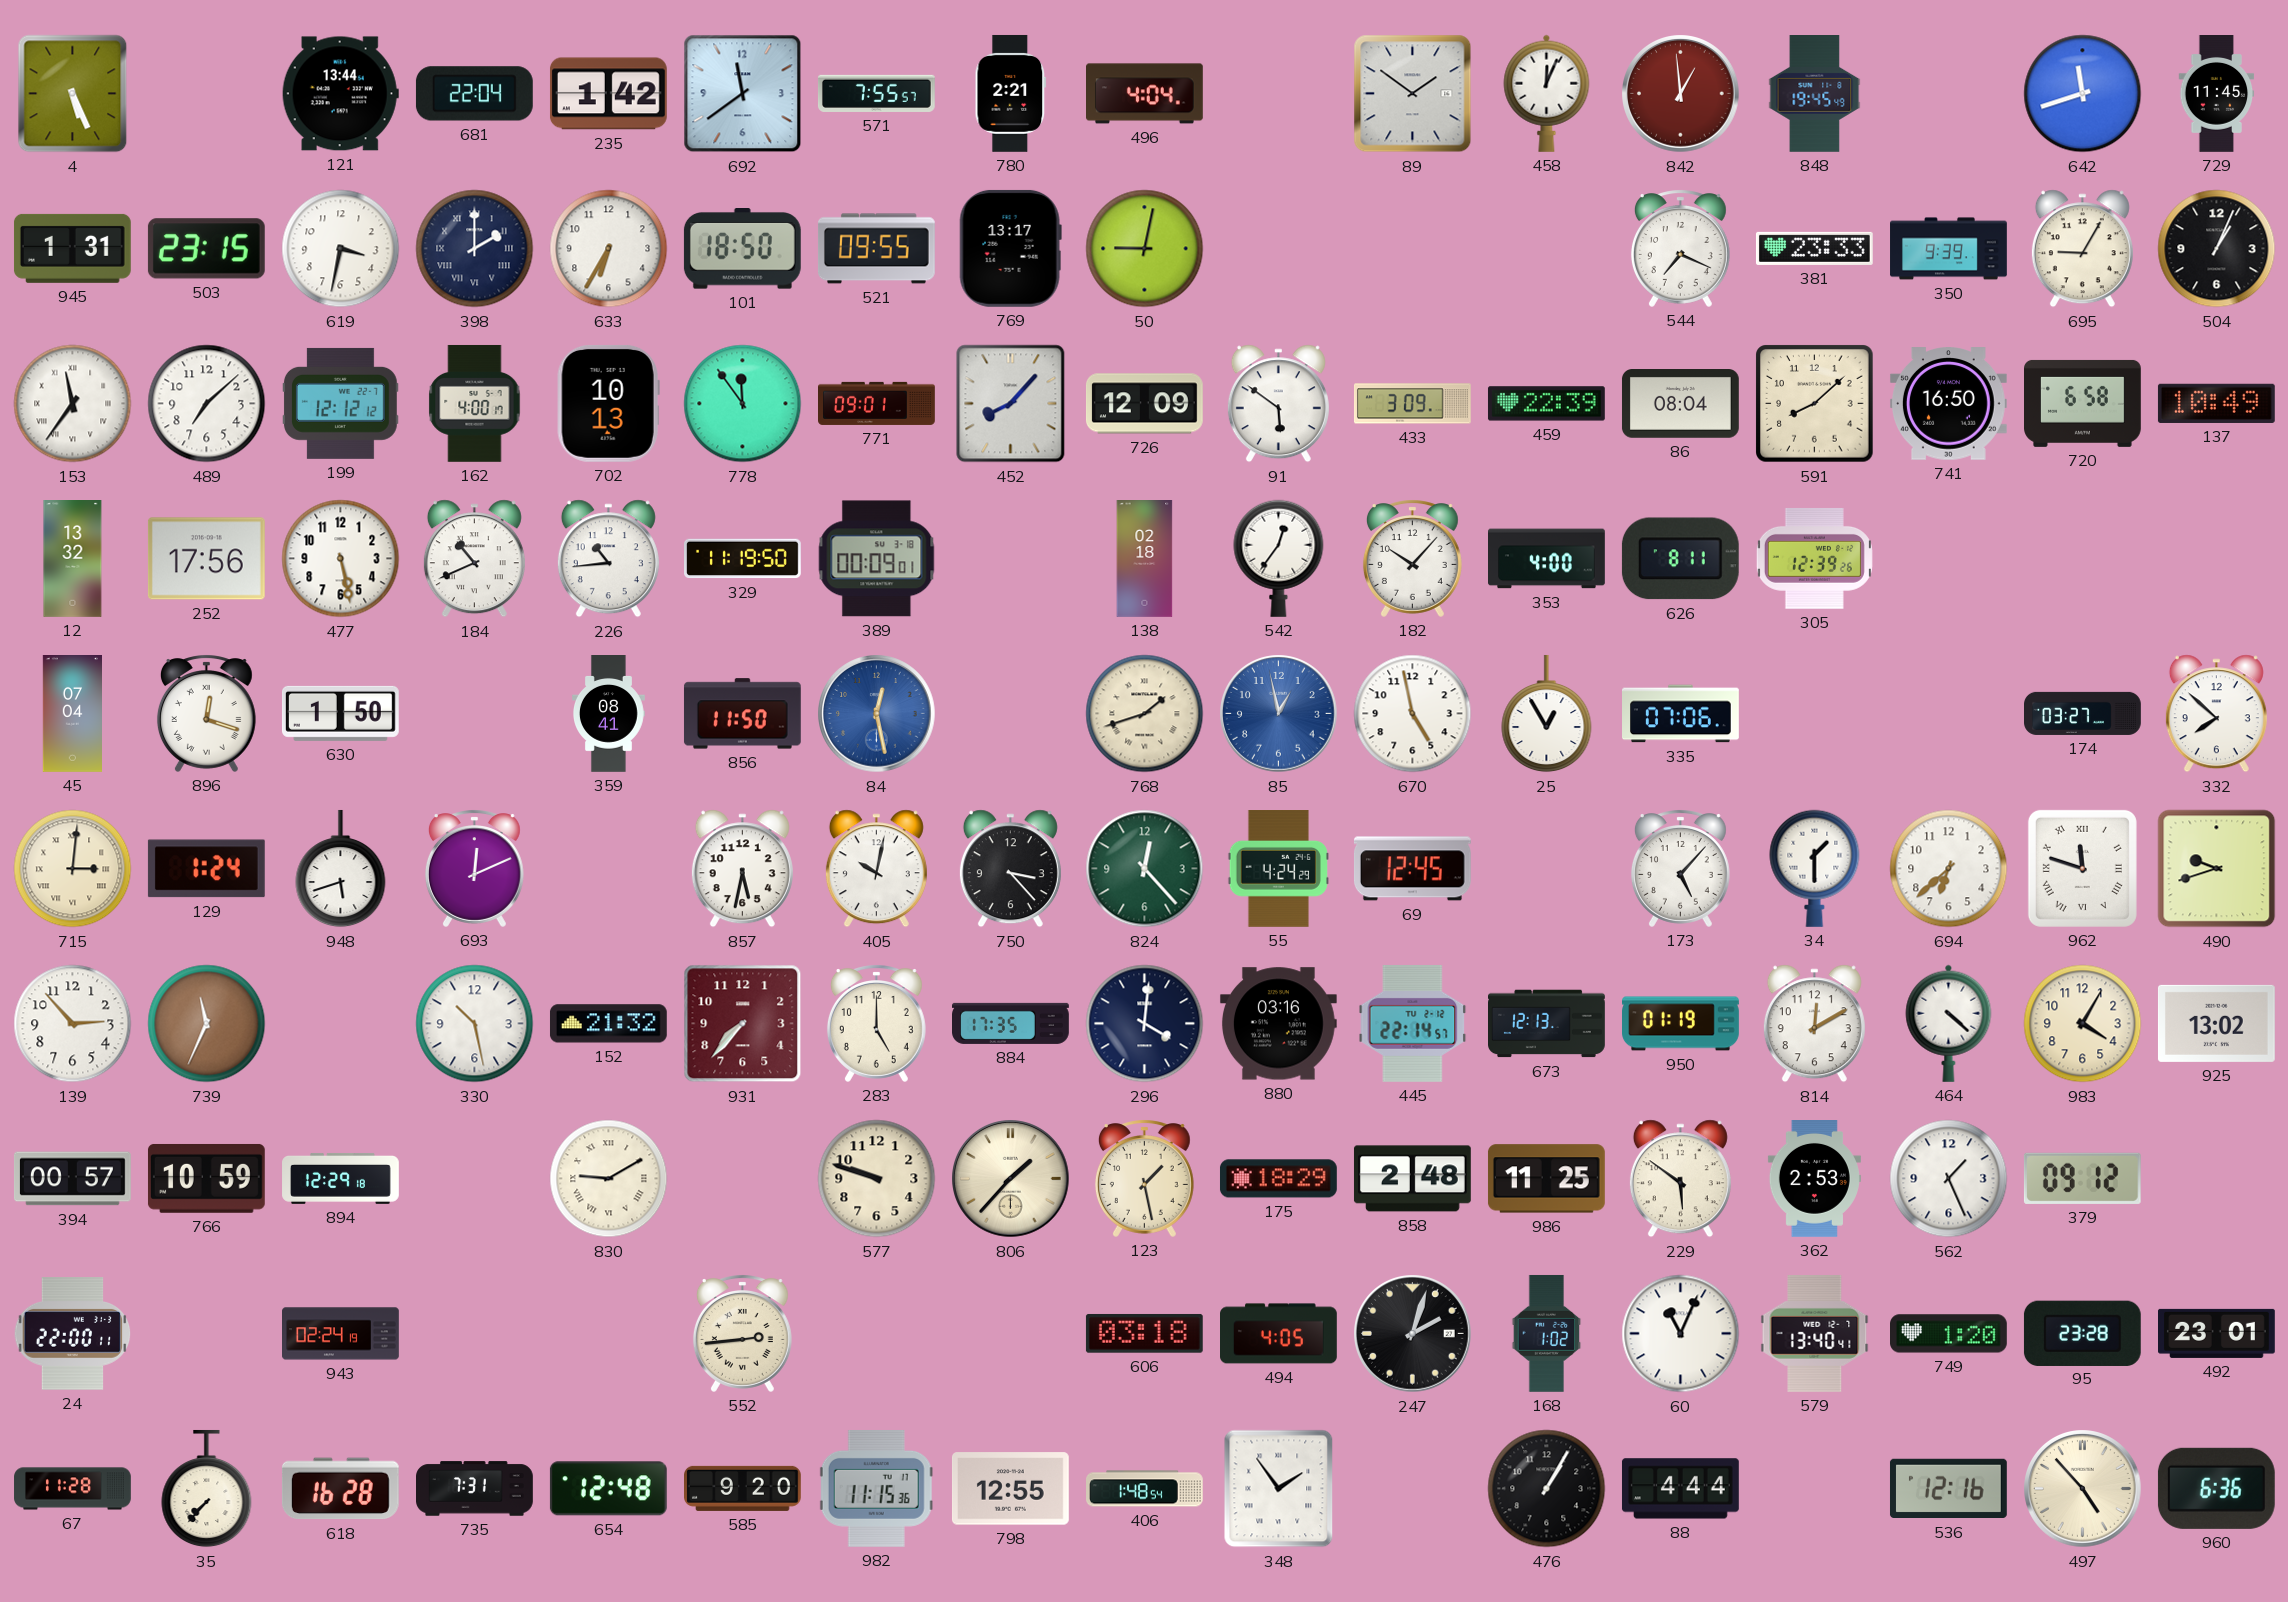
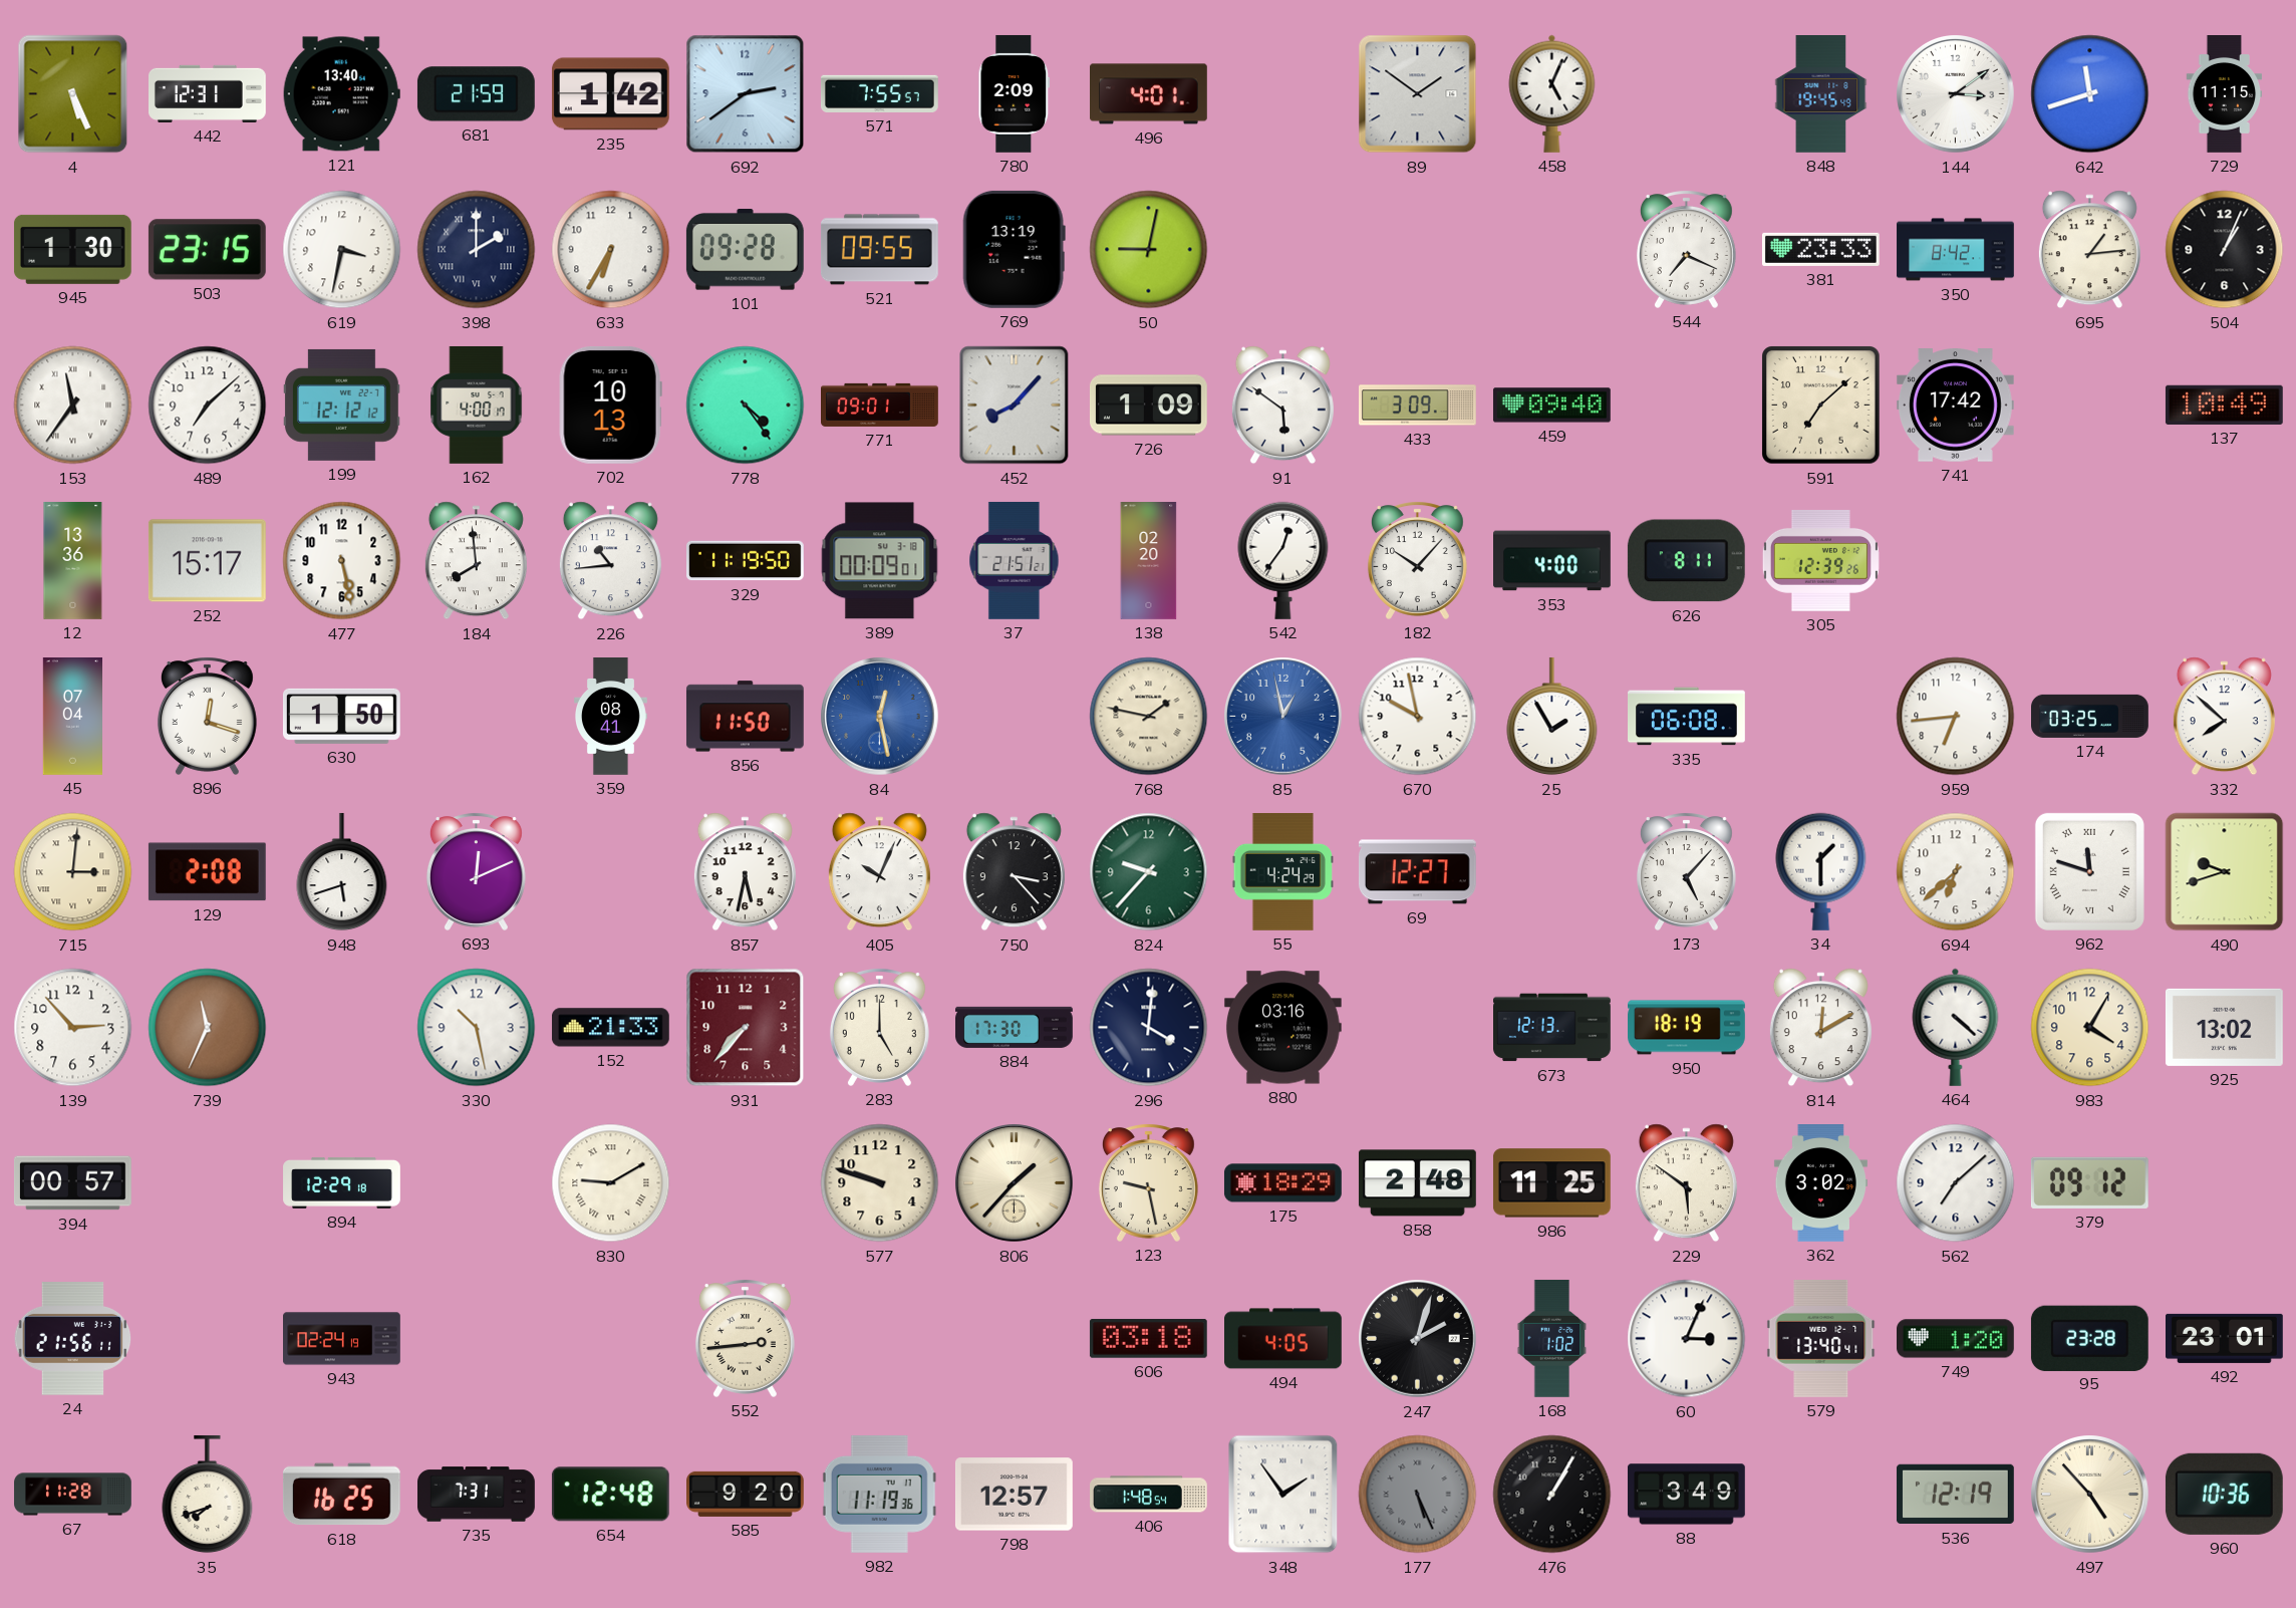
442: none -> 12:31 (208, 93)
121: 13:44 -> 13:40 (341, 94)
681: 22:04 -> 21:59 (476, 94)
692: 11:39 -> 2:39 (746, 94)
780: 2:21 -> 2:09 (1015, 94)
496: 4:04 -> 4:01 (1149, 94)
458: 12:04 -> 5:04 (1552, 93)
842: 12:59 -> none (1681, 94)
144: none -> 3:09 (1956, 94)
729: 11:45 -> 11:15 (2225, 94)
945: 1:31 -> 1:30 (72, 249)
101: 18:50 -> 09:28 (745, 250)
769: 13:17 -> 13:19 (1014, 249)
350: 9:39 -> 8:42 (1956, 250)
695: 9:05 -> 1:14 (2089, 250)
778: 11:54 -> 4:24 (746, 406)
726: 12:09 -> 1:09 (1148, 406)
459: 22:39 -> 09:40 (1551, 406)
86: 08:04 -> none (1680, 404)
591: 8:08 -> 7:08 (1821, 406)
741: 16:50 -> 17:42 (1955, 406)
720: 6:58 -> none (2083, 403)
12: 13:32 -> 13:36 (73, 561)
252: 17:56 -> 15:17 (207, 561)
184: 10:41 -> 7:59 (476, 561)
37: none -> 21:51 (1015, 560)
138: 02:18 -> 02:20 (1149, 561)
768: 1:42 -> 1:47 (1149, 717)
670: 4:58 -> 9:58 (1418, 717)
25: 12:55 -> 1:55 (1552, 717)
335: 07:06 -> 06:08 (1687, 717)
959: none -> 6:44 (1956, 717)
174: 03:27 -> 03:25 (2090, 716)
129: 1:24 -> 2:08 (207, 872)
405: 10:02 -> 10:04 (879, 872)
824: 12:23 -> 9:37 (1149, 872)
69: 12:45 -> 12:27 (1417, 872)
152: 21:32 -> 21:33 (610, 1028)
884: 17:35 -> 17:30 (1015, 1027)
445: 22:14 -> none (1413, 1023)
950: 01:19 -> 18:19 (1687, 1028)
766: 10:59 -> none (206, 1178)
123: 1:28 -> 9:28 (1148, 1182)
362: 2:53 -> 3:02 (1820, 1183)
562: 1:26 -> 7:08 (1956, 1183)
24: 22:00 -> 21:56 (73, 1339)
60: 11:04 -> 3:04 (1687, 1339)
35: 7:37 -> 7:42 (208, 1495)
618: 16:28 -> 16:25 (341, 1495)
982: 11:15 -> 11:19 (879, 1494)
798: 12:55 -> 12:57 (1014, 1495)
177: none -> 5:26 (1418, 1495)
88: 4:44 -> 3:49 (1686, 1495)
536: 12:16 -> 12:19 (1955, 1495)
960: 6:36 -> 10:36 (2224, 1494)
